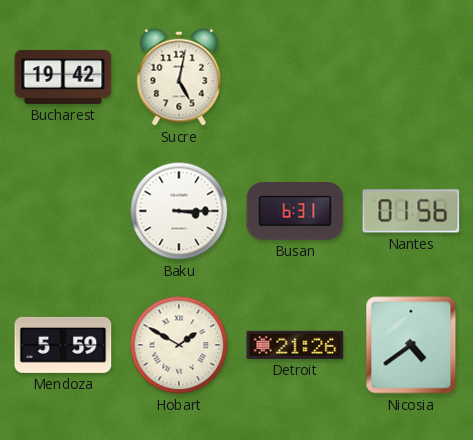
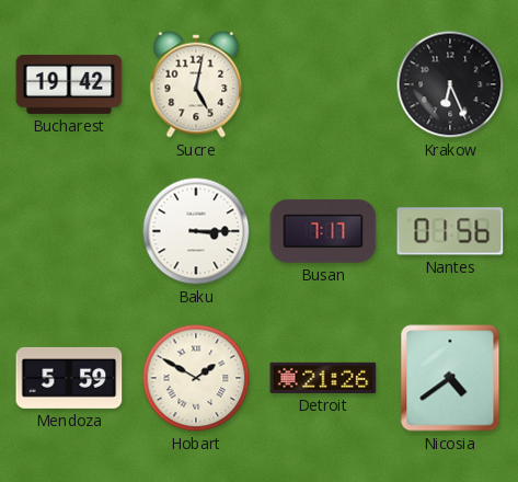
Krakow: none -> 6:26 (450, 84)
Busan: 6:31 -> 7:17 (323, 231)
